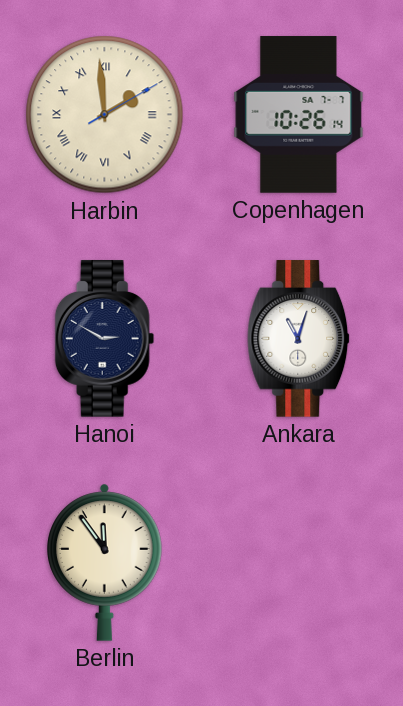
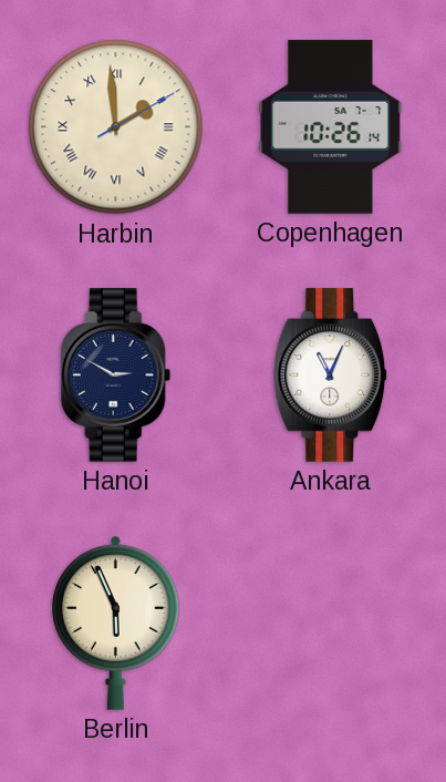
Ankara: 11:03 -> 11:04 (331, 375)
Berlin: 11:54 -> 5:56 (116, 622)
